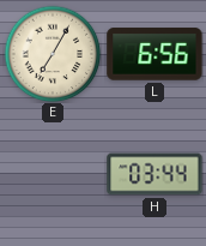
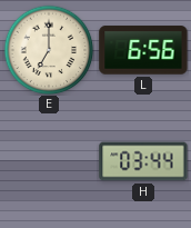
E: 7:05 -> 7:00 (49, 50)
